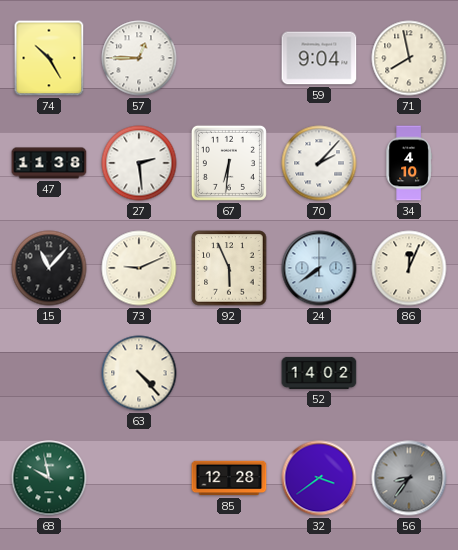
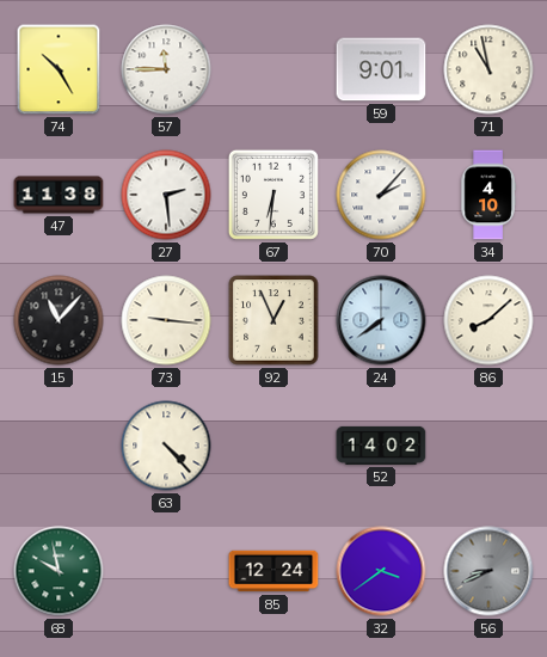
57: 12:45 -> 11:45 (166, 69)
59: 9:04 -> 9:01 (381, 69)
71: 7:58 -> 10:58 (488, 69)
73: 9:11 -> 9:16 (166, 320)
92: 5:56 -> 12:56 (273, 320)
86: 12:04 -> 8:08 (488, 320)
85: 12:28 -> 12:24 (273, 571)
56: 8:36 -> 8:41 (488, 571)
